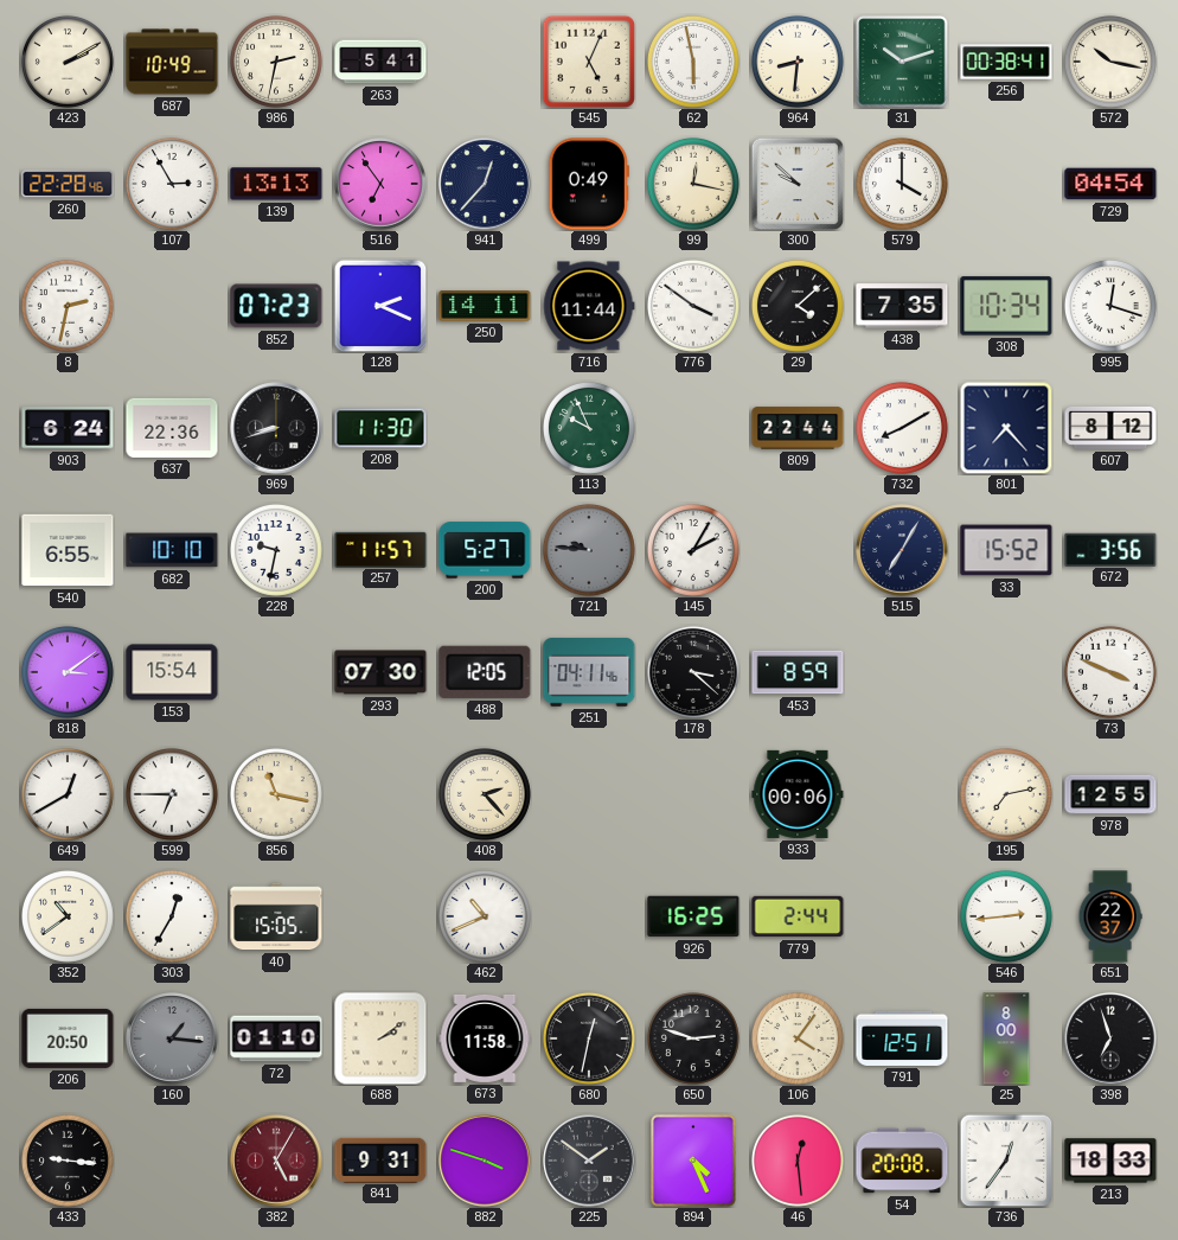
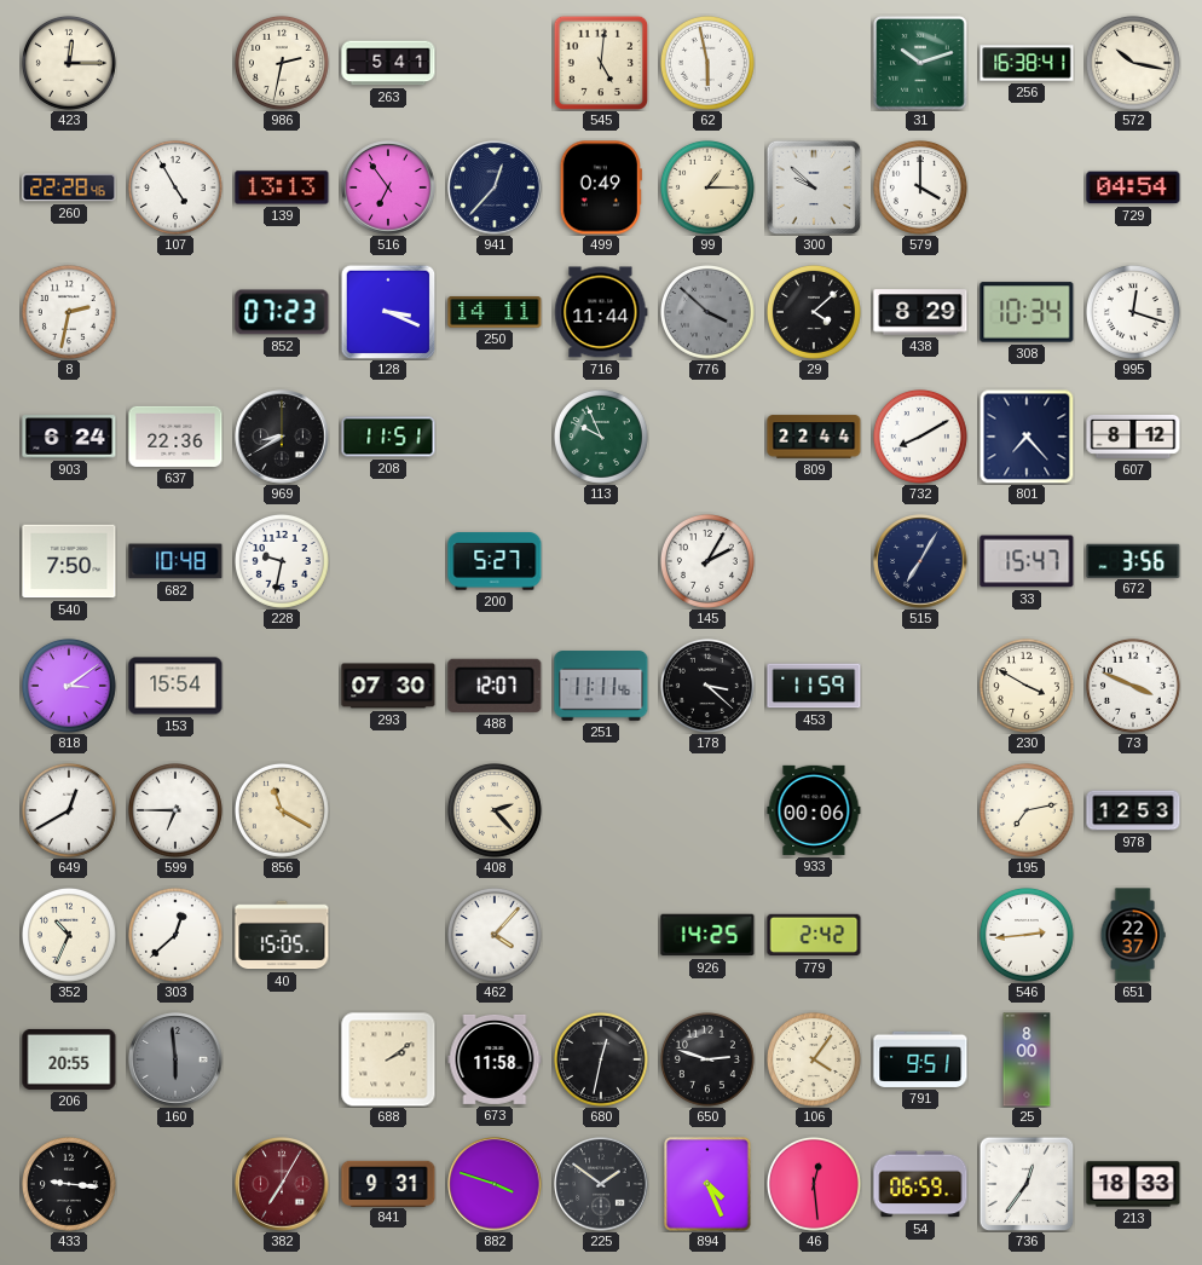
423: 2:10 -> 12:15 (69, 63)
687: 10:49 -> none (172, 62)
545: 5:04 -> 5:01 (600, 62)
964: 8:31 -> none (798, 62)
256: 00:38 -> 16:38 (1027, 63)
107: 2:55 -> 4:55 (175, 187)
99: 12:17 -> 1:15 (707, 187)
128: 2:19 -> 3:19 (388, 312)
776: 3:51 -> 3:52 (707, 312)
776 dial: white -> grey (707, 312)
438: 7:35 -> 8:29 (920, 312)
969: 8:42 -> 8:40 (282, 437)
208: 11:30 -> 11:51 (388, 437)
540: 6:55 -> 7:50 (69, 561)
682: 10:10 -> 10:48 (175, 561)
257: 11:57 -> none (380, 549)
721: 9:46 -> none (589, 550)
33: 15:52 -> 15:47 (1027, 561)
488: 12:05 -> 12:07 (495, 686)
251: 04:11 -> 11:11 (601, 686)
453: 8:59 -> 11:59 (814, 686)
230: none -> 3:50 (1027, 686)
856: 11:17 -> 11:20 (282, 810)
978: 12:55 -> 12:53 (1133, 810)
352: 10:39 -> 10:34 (69, 935)
303: 12:35 -> 12:38 (175, 935)
462: 10:41 -> 4:07 (495, 935)
926: 16:25 -> 14:25 (707, 935)
779: 2:44 -> 2:42 (814, 935)
206: 20:50 -> 20:55 (69, 1059)
160: 1:16 -> 5:59 (175, 1059)
72: 01:10 -> none (276, 1038)
791: 12:51 -> 9:51 (920, 1059)
398: 6:57 -> none (1110, 1038)
382: 5:05 -> 7:05 (282, 1184)
54: 20:08 -> 06:59 (920, 1184)
